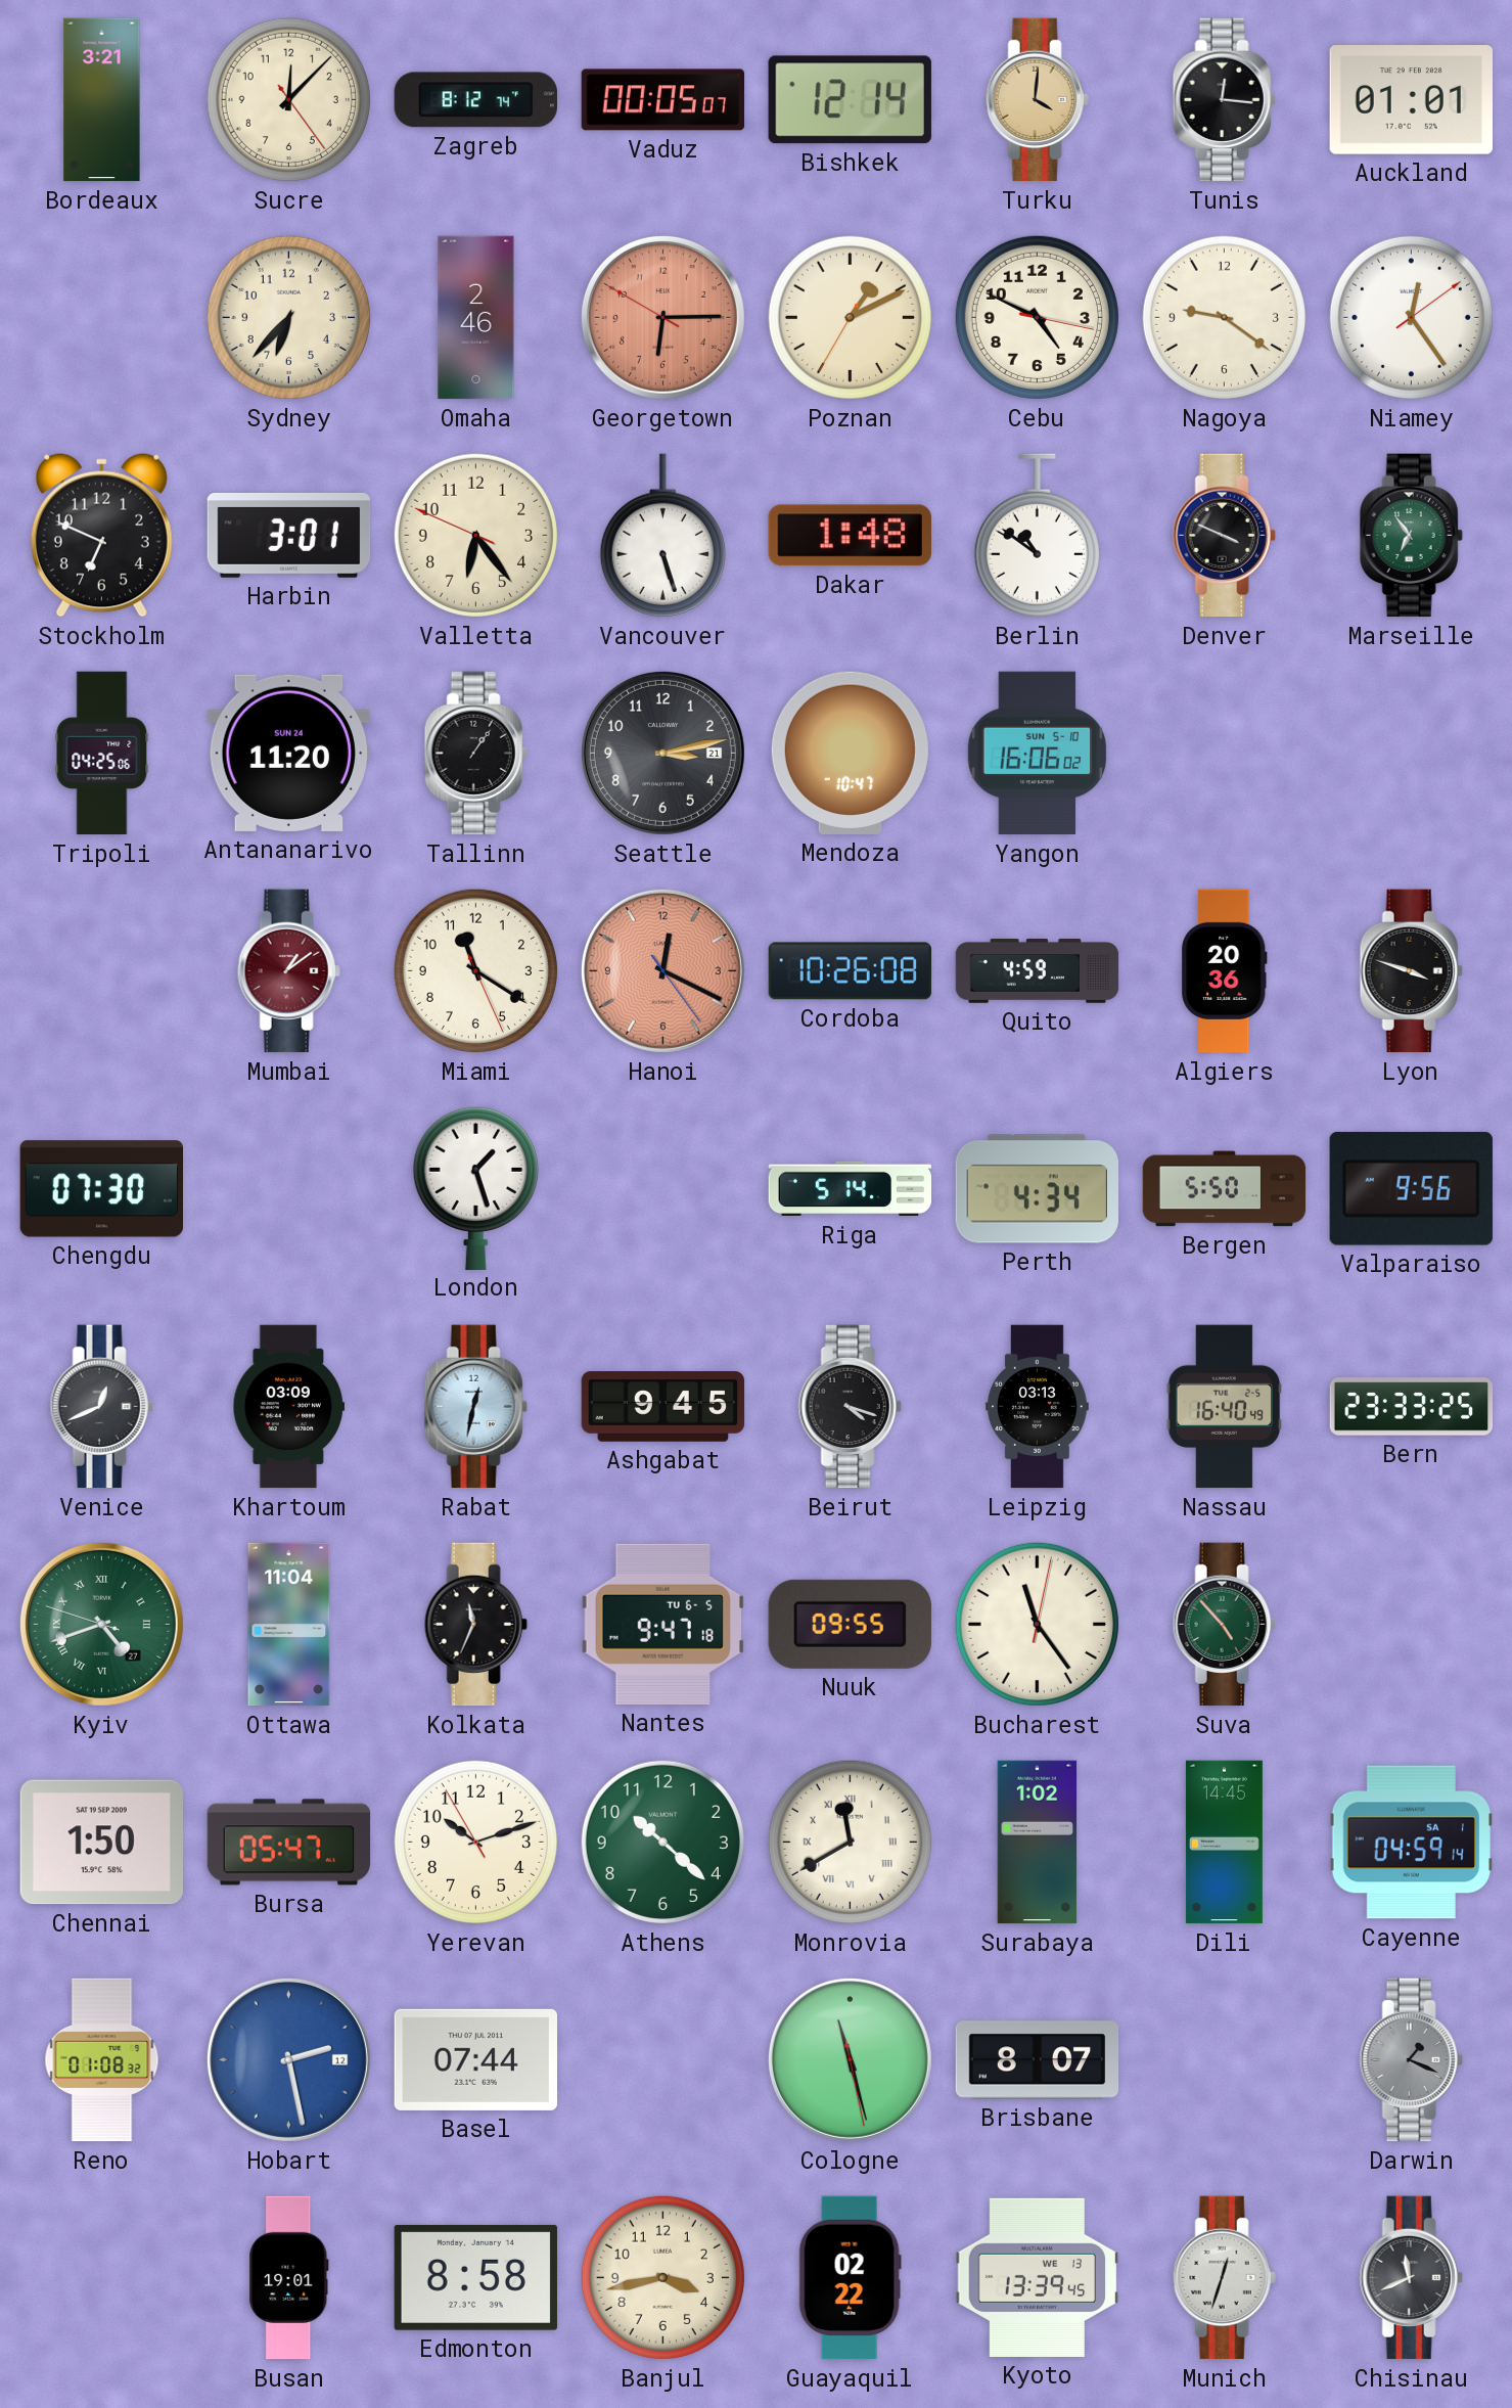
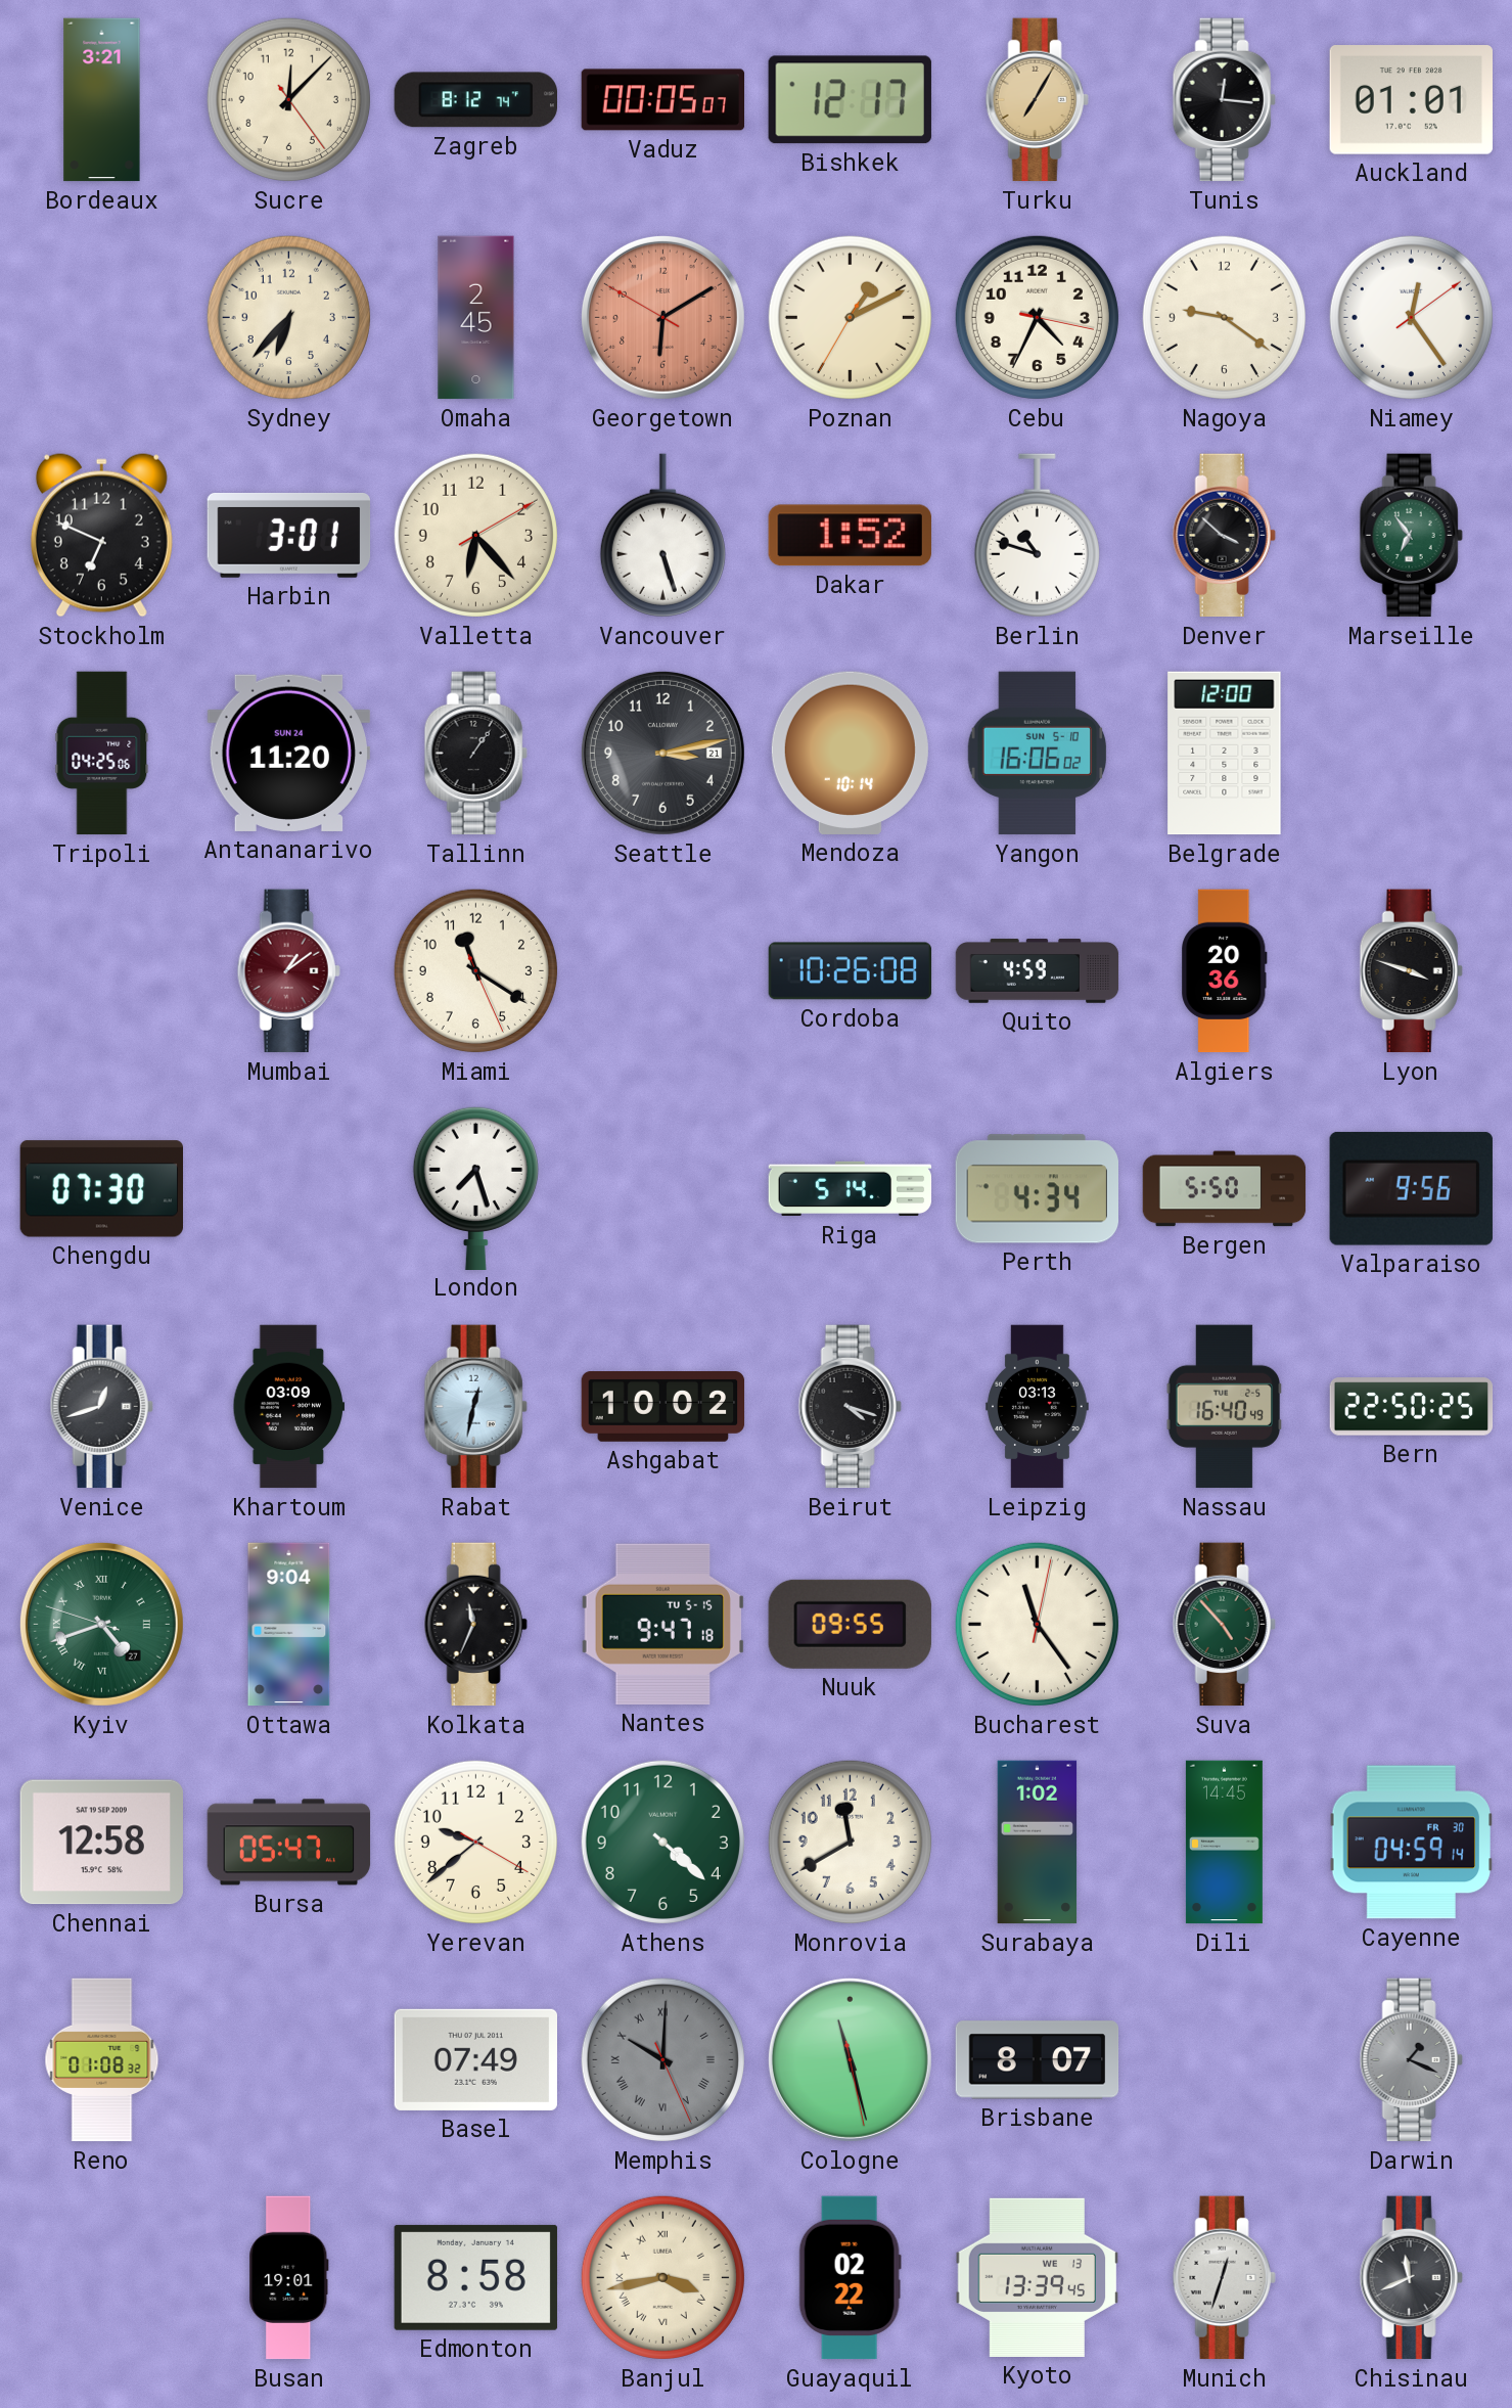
Bishkek: 12:14 -> 12:17 (850, 100)
Turku: 4:01 -> 7:05 (1037, 100)
Omaha: 2:46 -> 2:45 (476, 318)
Georgetown: 6:14 -> 6:09 (662, 317)
Cebu: 4:49 -> 4:34 (1037, 317)
Valletta: 6:23:49 -> 6:23:10 (475, 535)
Dakar: 1:48 -> 1:52 (850, 536)
Berlin: 10:51 -> 10:48 (1037, 536)
Denver: 3:49 -> 3:52 (1224, 536)
Mendoza: 10:47 -> 10:14 (850, 753)
Belgrade: none -> 12:00 (1225, 754)
Hanoi: 12:19 -> none (662, 970)
London: 1:27 -> 7:27 (475, 1187)
Venice: 12:41 -> 12:42 (101, 1407)
Ashgabat: 9:45 -> 10:02 (663, 1407)
Bern: 23:33 -> 22:50 (1412, 1407)
Ottawa: 11:04 -> 9:04 (289, 1625)
Nantes date: TU 6-5 -> TU 5-15 (662, 1624)
Chennai: 1:50 -> 12:58 (101, 1843)
Yerevan: 10:11 -> 9:38 (475, 1842)
Athens: 10:22 -> 4:22 (662, 1842)
Monrovia numerals: Roman -> Arabic (850, 1842)
Cayenne date: SA 1 -> FR 30 (1412, 1843)
Hobart: 2:28 -> none (288, 2059)
Basel: 07:44 -> 07:49 (475, 2059)
Memphis: none -> 10:00 (662, 2059)
Banjul numerals: Arabic -> Roman (662, 2277)
